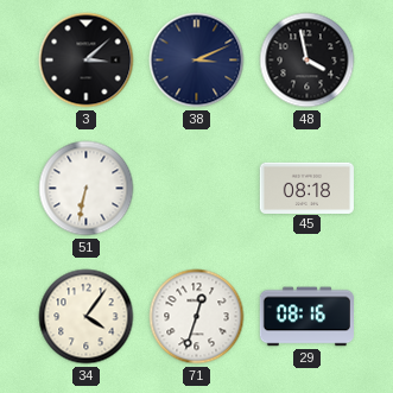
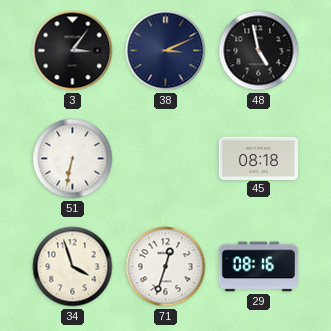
3: 3:08 -> 3:06 (73, 51)
48: 3:58 -> 4:58 (259, 51)
34: 4:06 -> 3:57 (73, 267)
